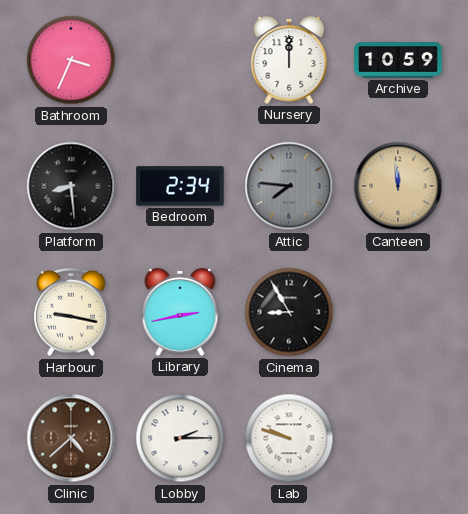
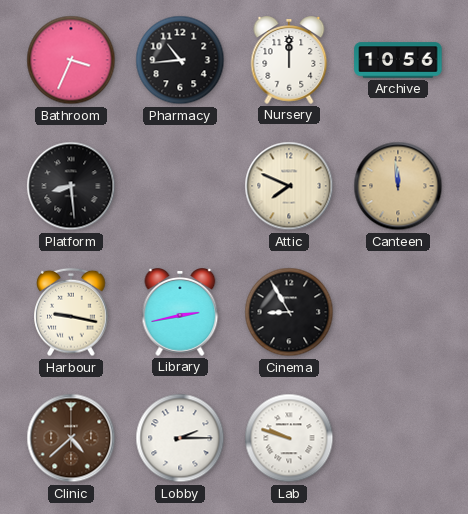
Pharmacy: none -> 10:44 (180, 60)
Archive: 10:59 -> 10:56 (398, 60)
Bedroom: 2:34 -> none (180, 186)
Attic: 7:46 -> 7:49 (289, 186)
Attic dial: grey -> cream (289, 186)
